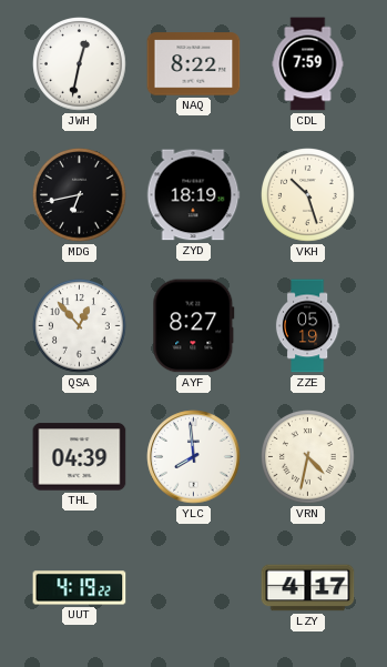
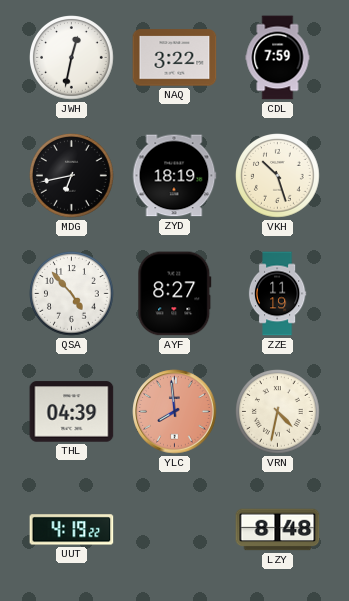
NAQ: 8:22 -> 3:22 (175, 58)
QSA: 12:53 -> 4:53 (72, 294)
ZZE: 05:19 -> 11:19 (277, 294)
YLC dial: white -> salmon (175, 412)
LZY: 4:17 -> 8:48 (278, 530)
